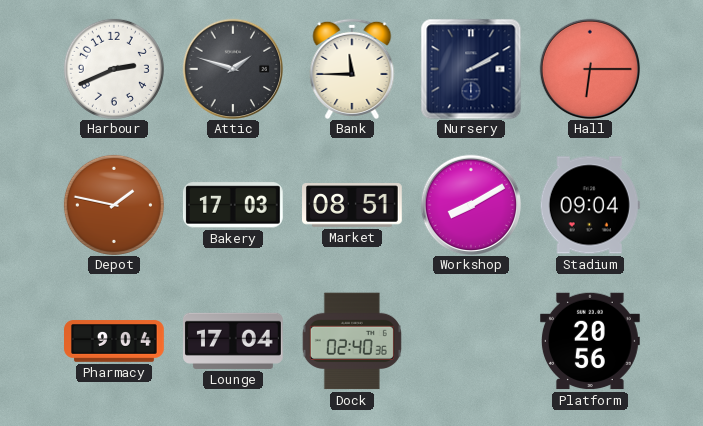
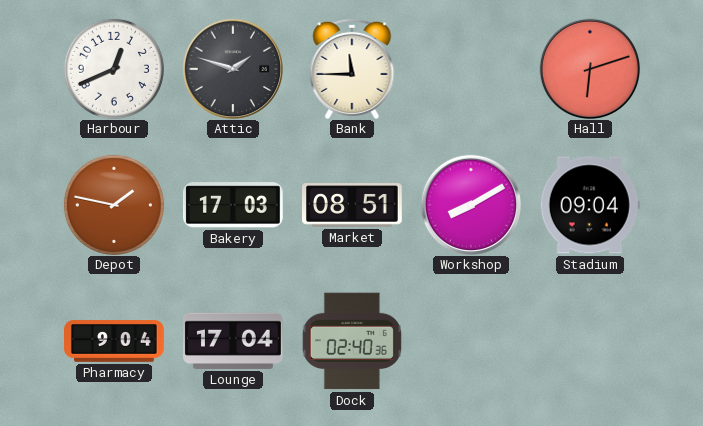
Harbour: 2:41 -> 12:41 (114, 69)
Nursery: 2:10 -> none (471, 69)
Hall: 6:15 -> 6:12 (590, 69)
Platform: 20:56 -> none (591, 341)
